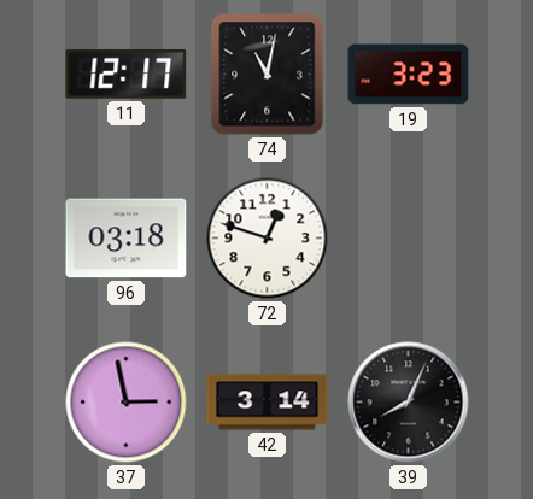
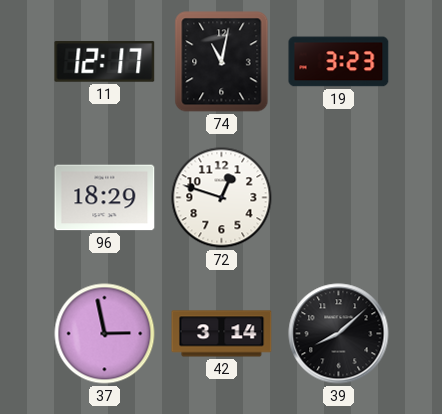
96: 03:18 -> 18:29 (105, 198)
39: 8:04 -> 8:08 (339, 334)
